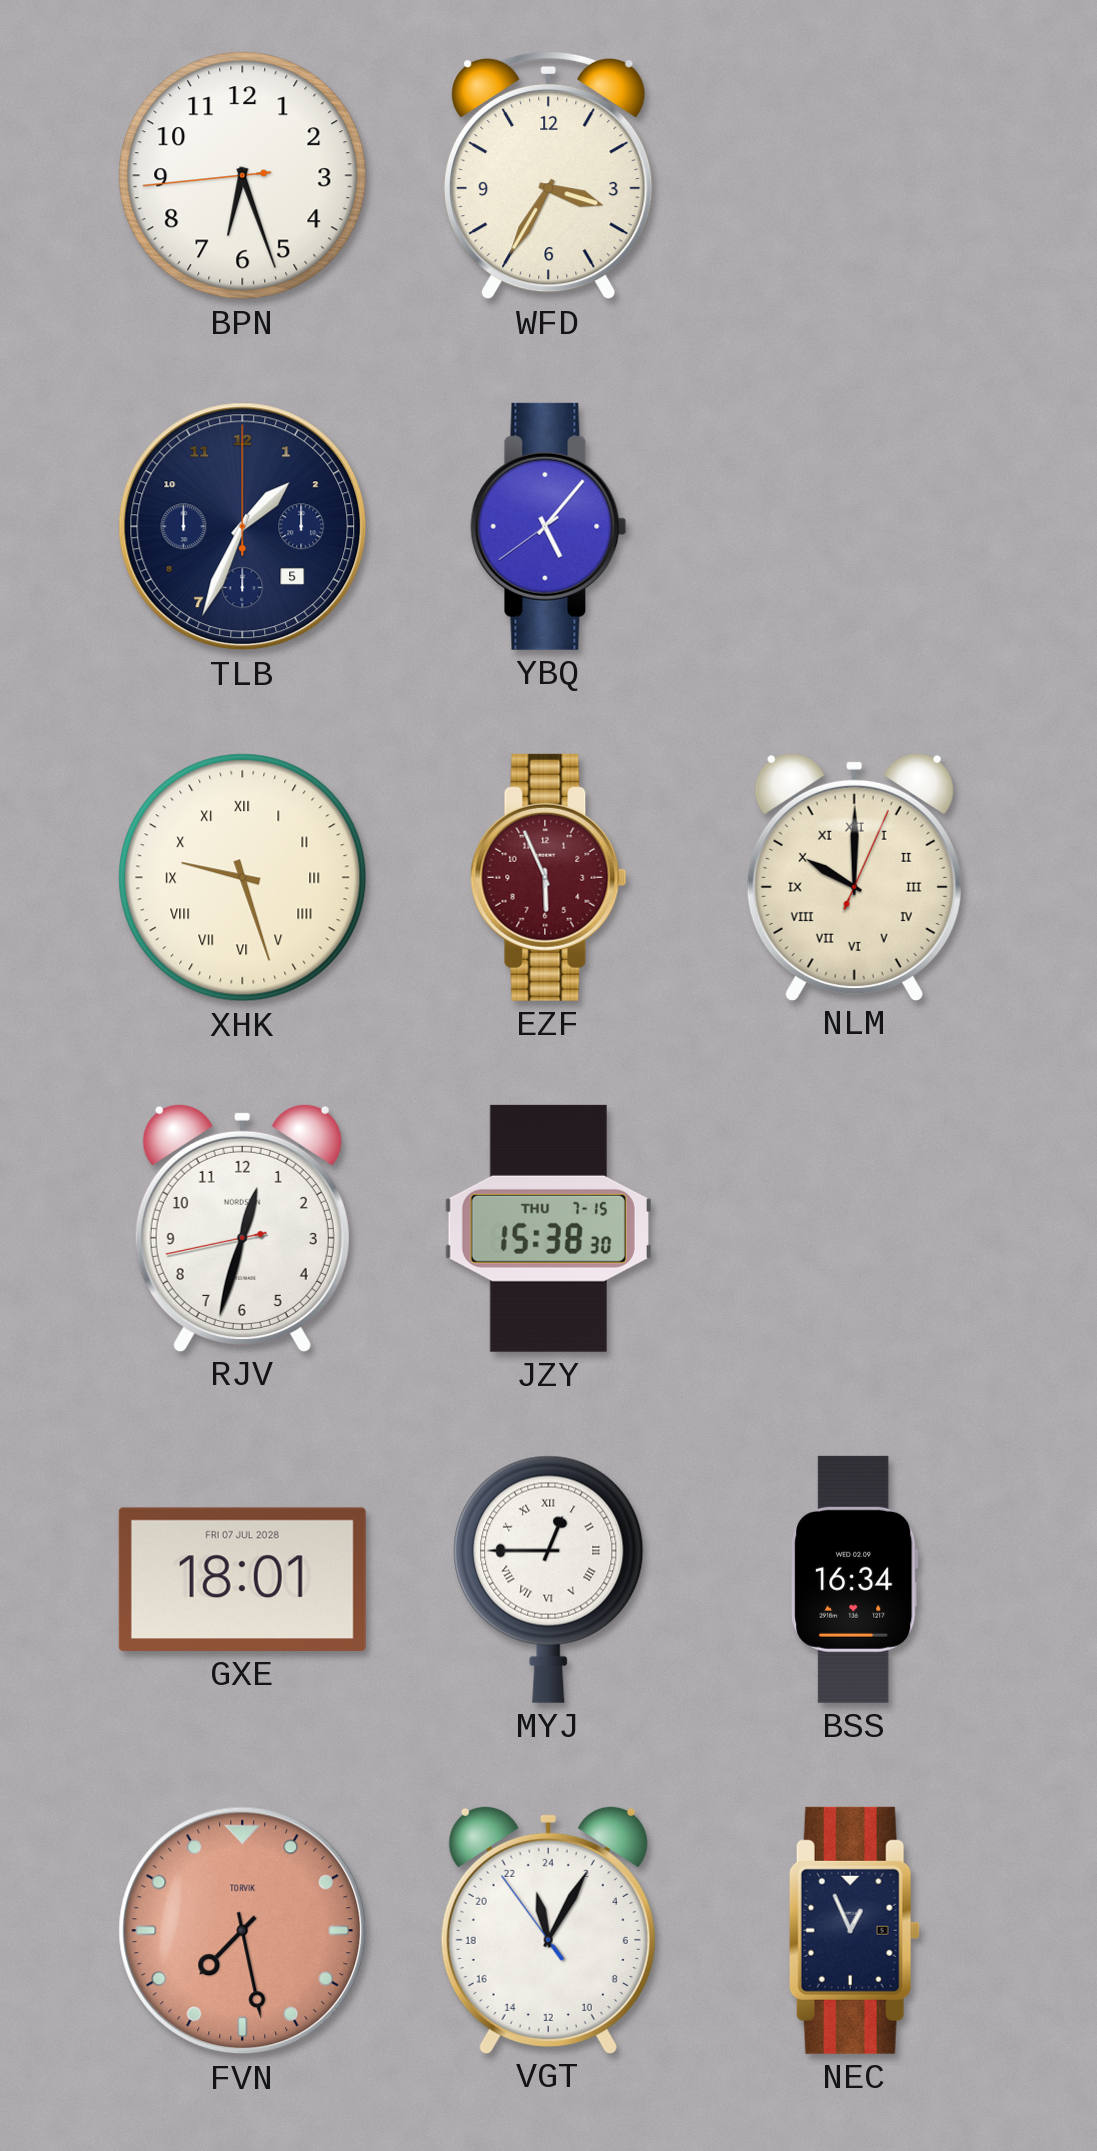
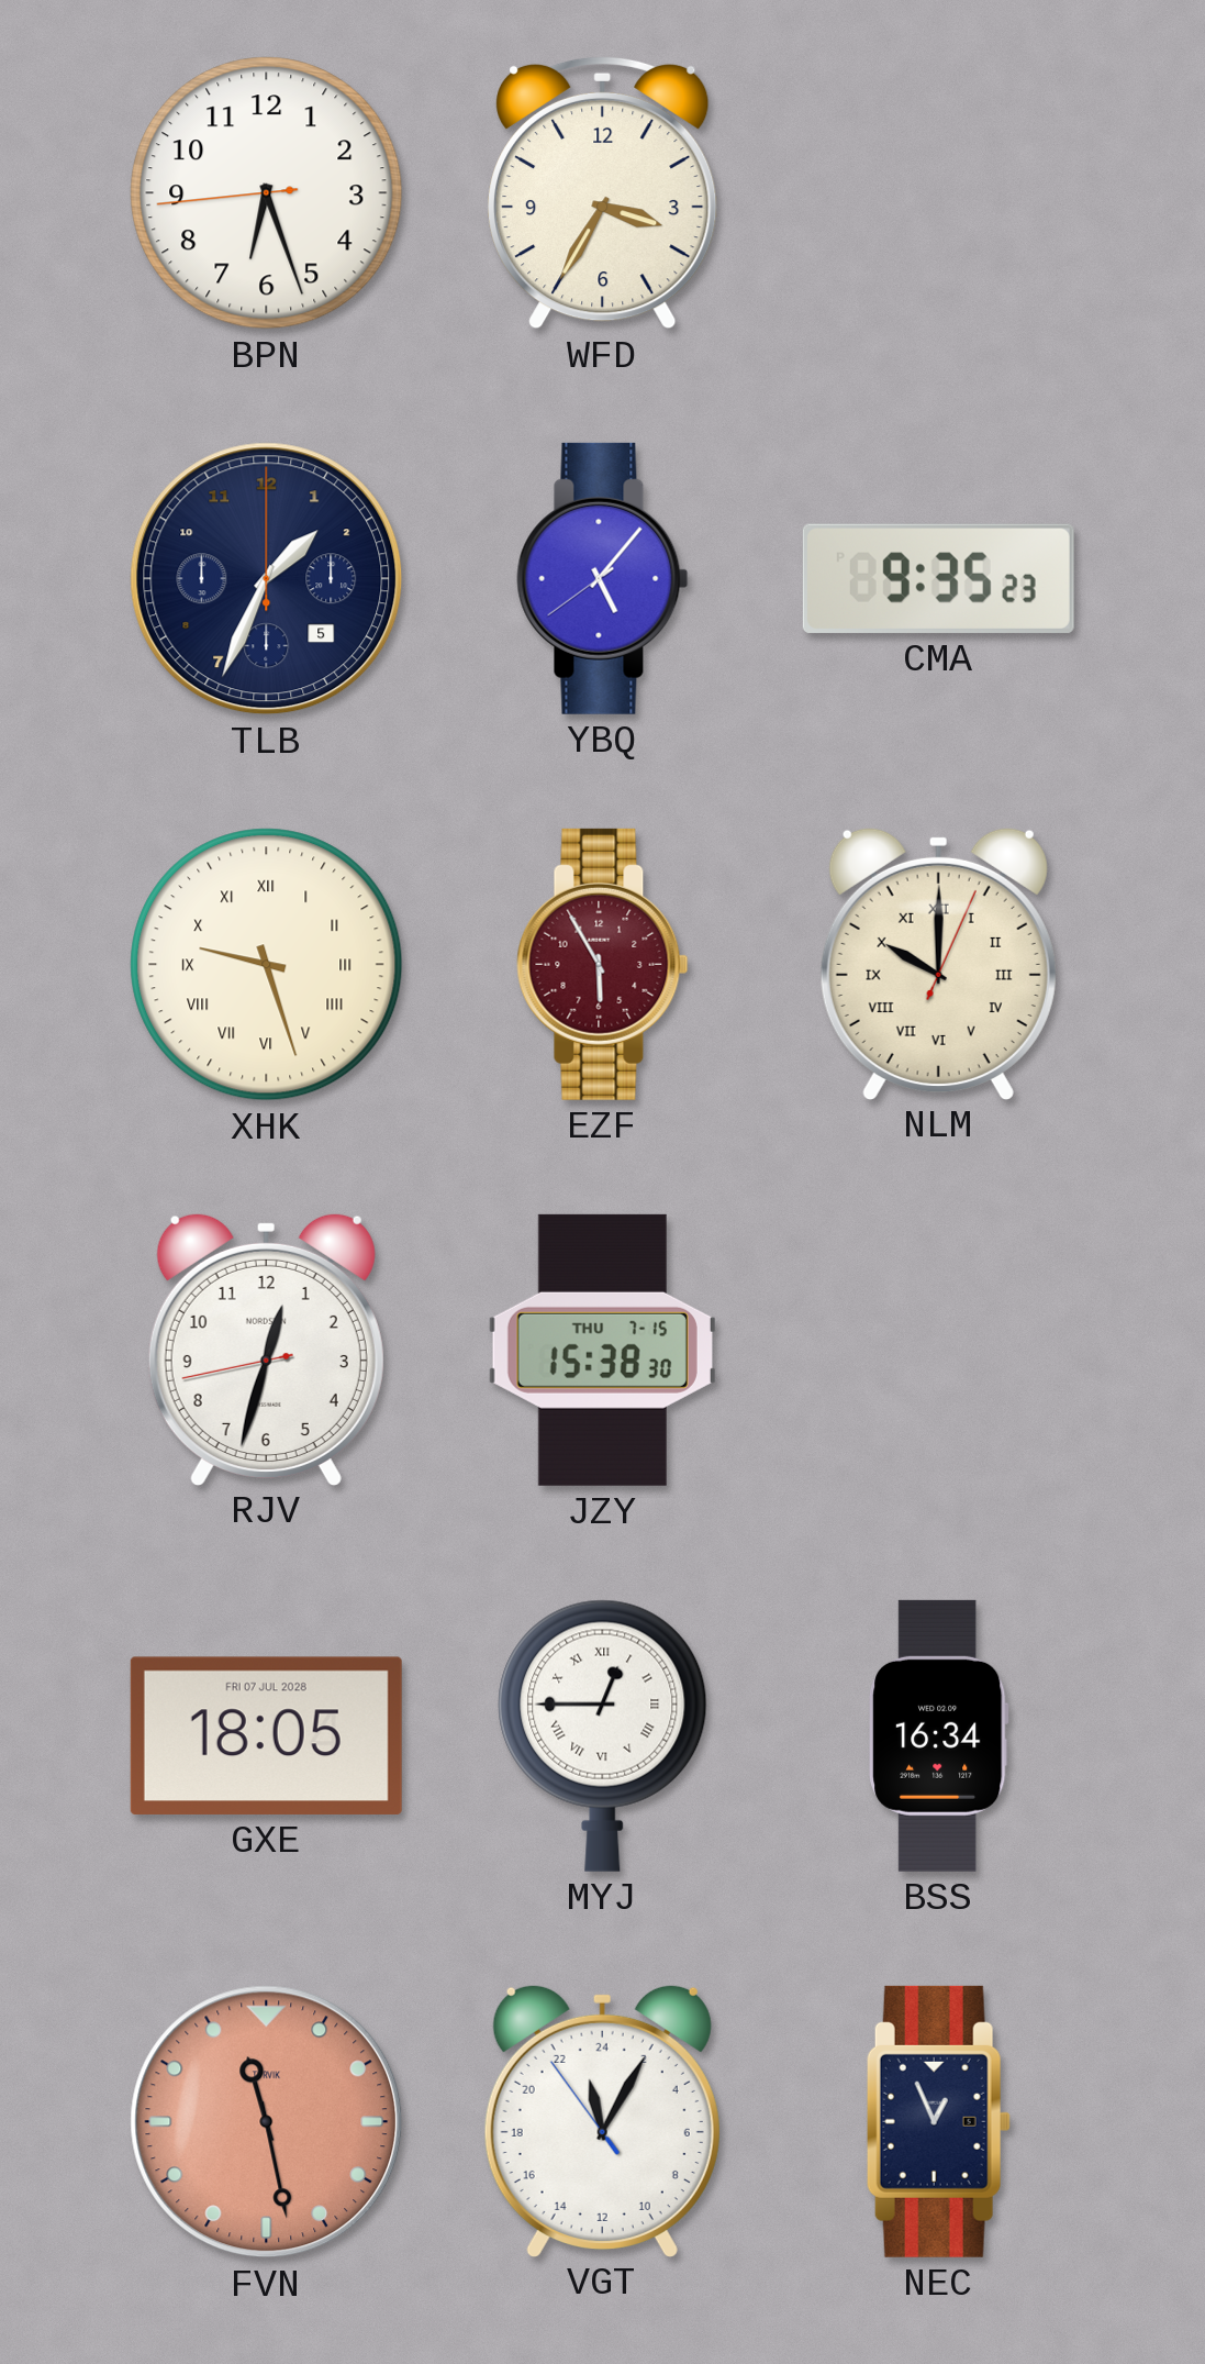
CMA: none -> 9:35 (938, 578)
EZF: 5:56 -> 5:55 (603, 964)
GXE: 18:01 -> 18:05 (266, 1735)
FVN: 7:28 -> 11:28 (267, 2122)
